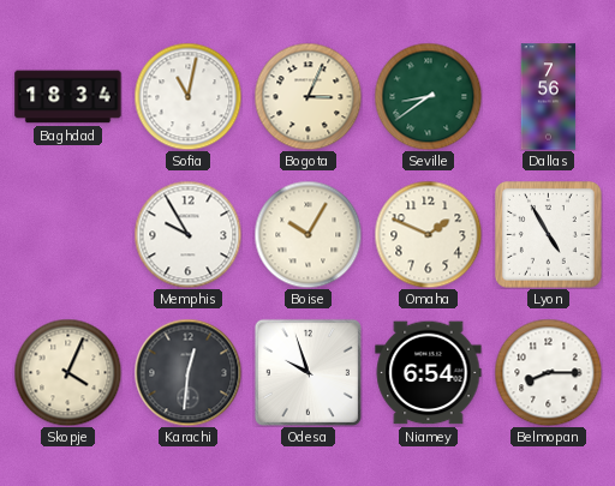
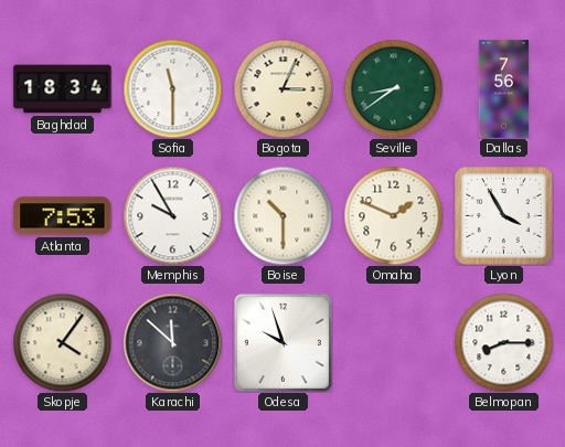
Sofia: 11:02 -> 11:30 (172, 88)
Atlanta: none -> 7:53 (63, 216)
Boise: 10:05 -> 10:30 (282, 215)
Lyon: 4:55 -> 3:55 (504, 216)
Skopje: 4:04 -> 4:06 (62, 342)
Karachi: 12:31 -> 11:52 (172, 342)
Niamey: 6:54 -> none (429, 373)
